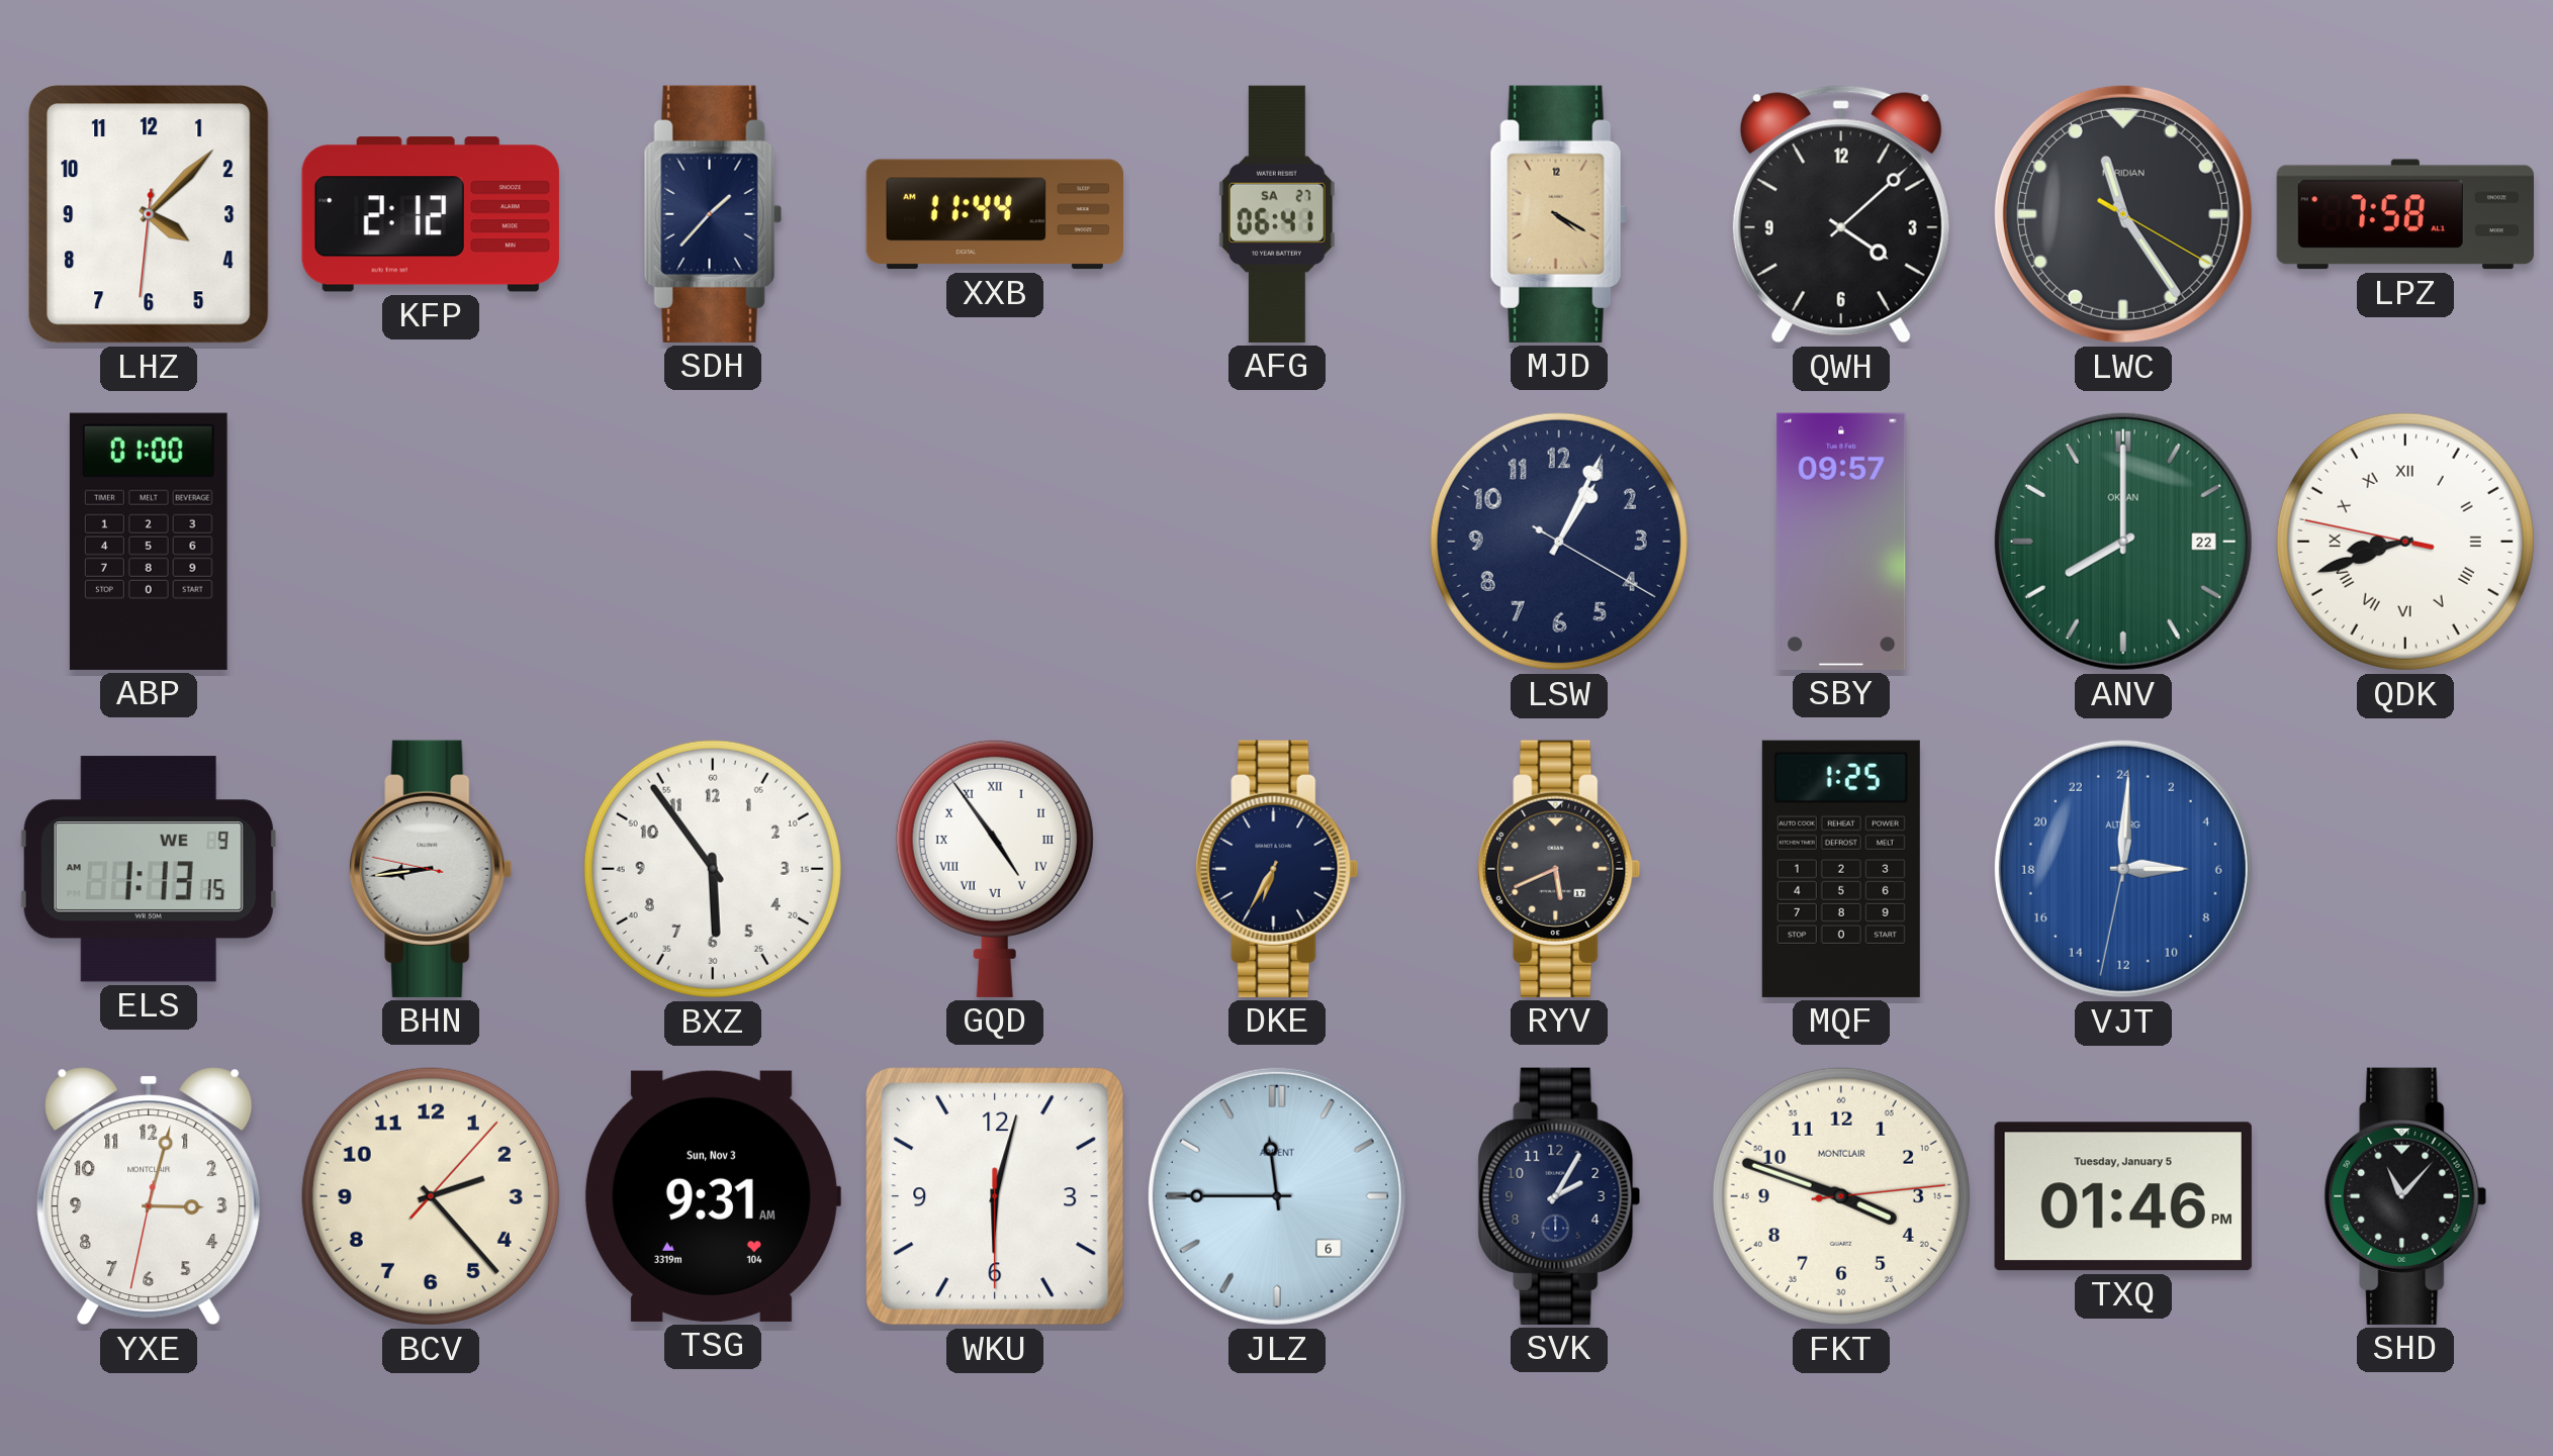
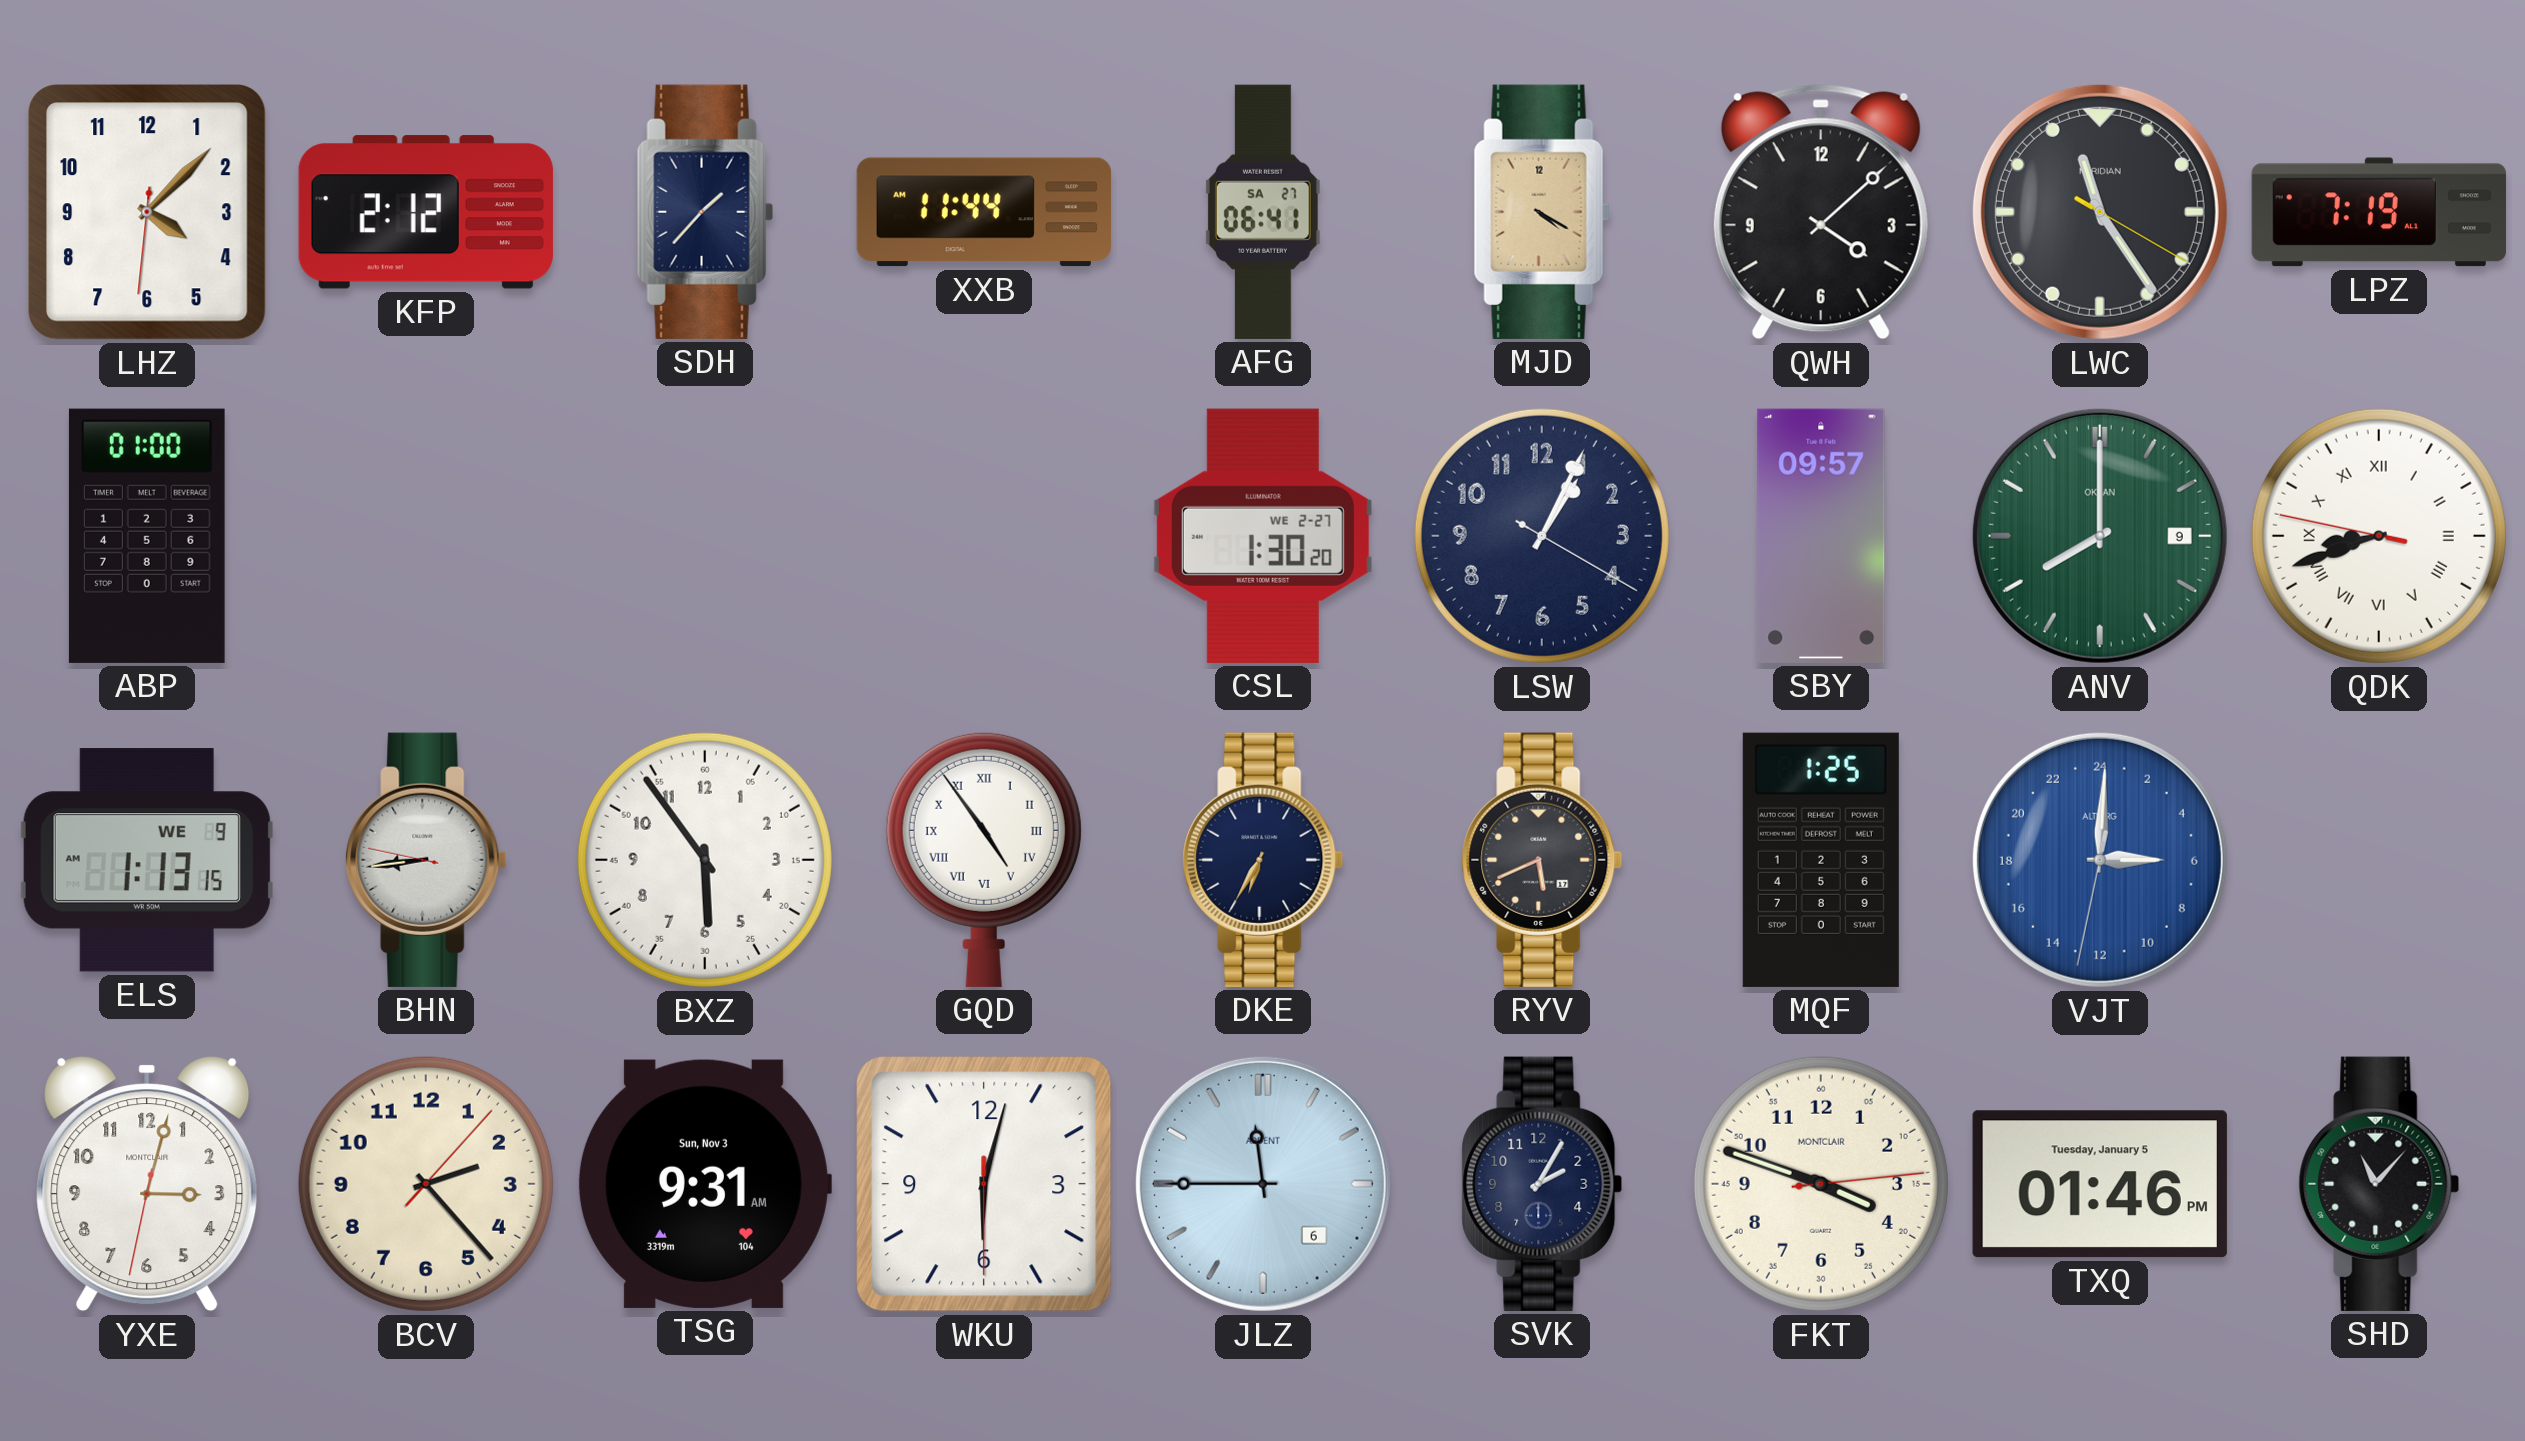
LPZ: 7:58 -> 7:19 (2379, 212)
CSL: none -> 1:30 (1263, 536)
ANV date: 22 -> 9 (2100, 536)
